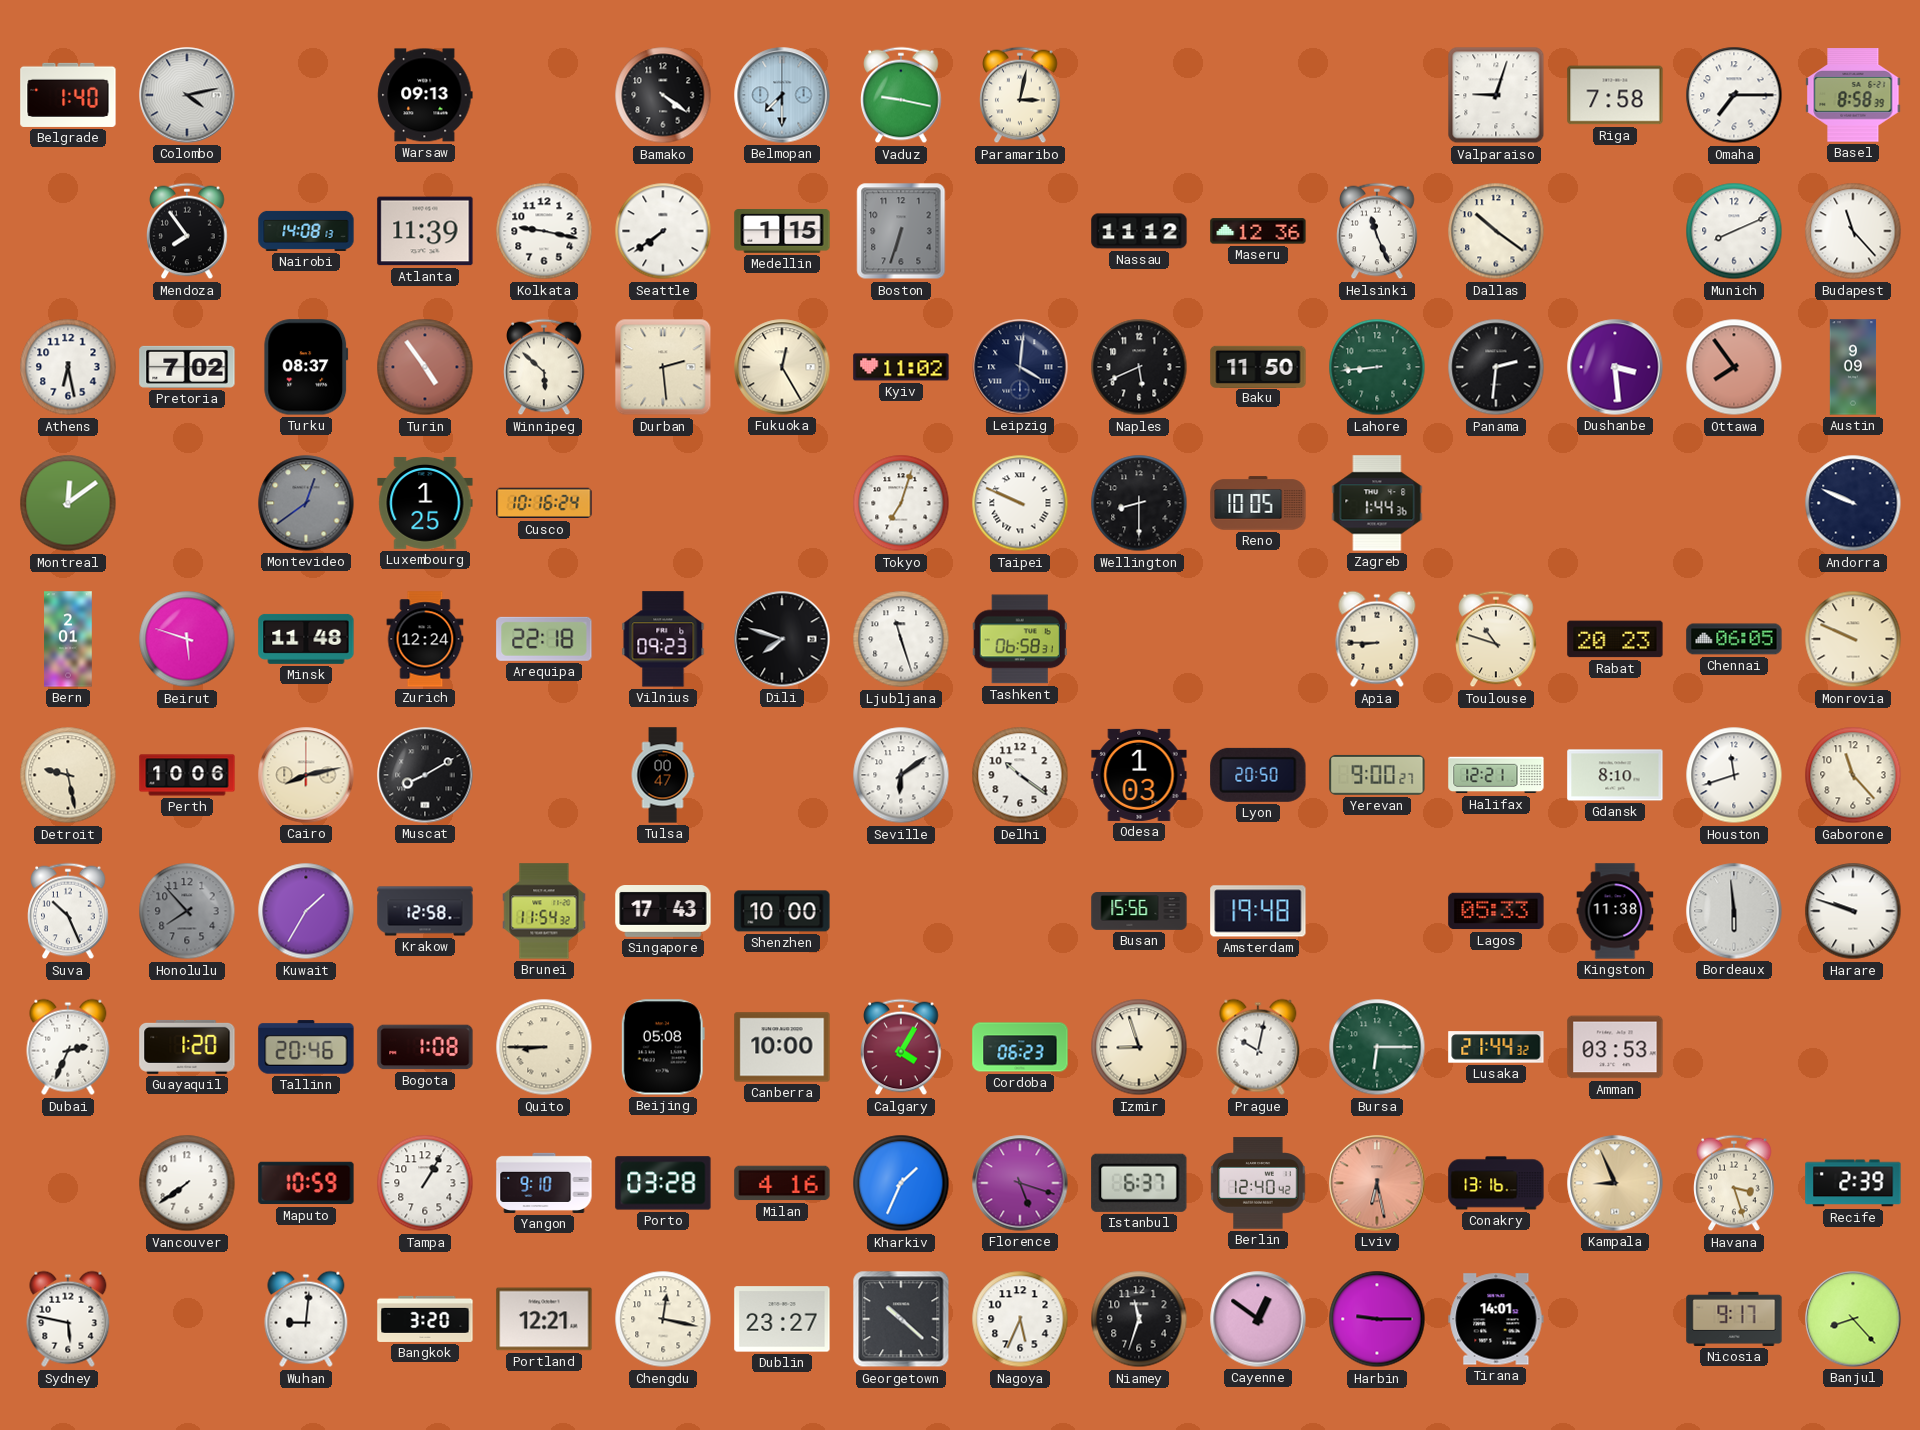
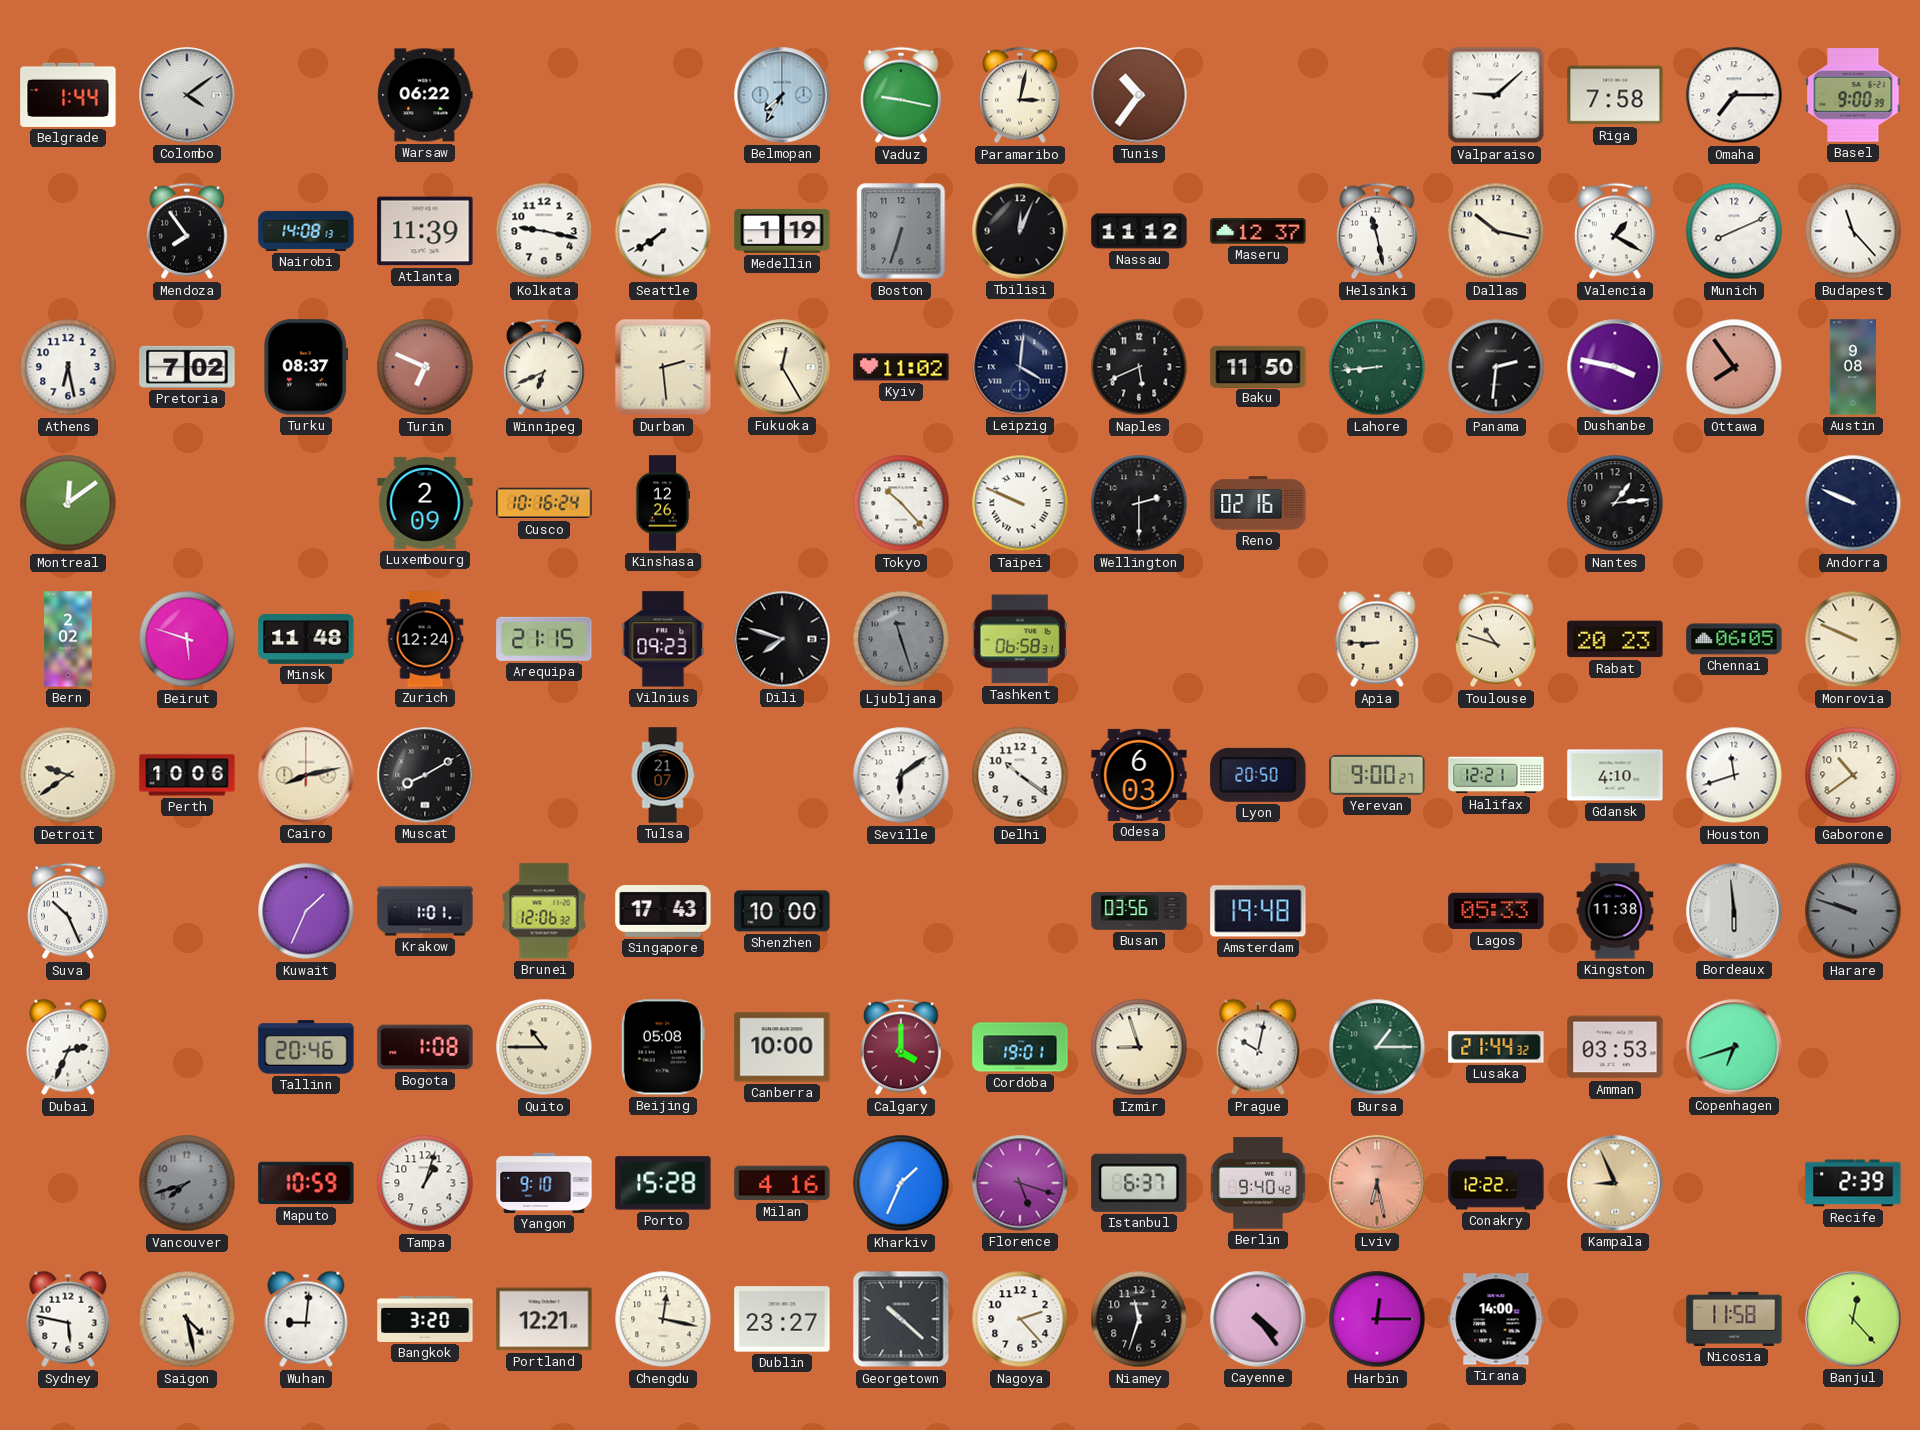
Belgrade: 1:40 -> 1:44 (68, 95)
Colombo: 4:13 -> 4:09 (187, 95)
Warsaw: 09:13 -> 06:22 (425, 95)
Bamako: 4:21 -> none (663, 95)
Belmopan: 7:30 -> 7:35 (782, 95)
Tunis: none -> 10:36 (1139, 95)
Valparaiso: 9:03 -> 9:08 (1496, 95)
Basel: 8:58 -> 9:00 (1853, 95)
Medellin: 1:15 -> 1:19 (782, 231)
Tbilisi: none -> 12:04 (1020, 231)
Maseru: 12:36 -> 12:37 (1258, 231)
Helsinki: 11:26 -> 11:28 (1377, 231)
Dallas: 10:21 -> 10:17 (1496, 231)
Valencia: none -> 1:20 (1615, 231)
Turin: 4:54 -> 6:49 (425, 367)
Winnipeg: 5:52 -> 6:41 (544, 367)
Dushanbe: 3:29 -> 3:47 (1615, 367)
Austin: 9:09 -> 9:08 (1853, 367)
Montevideo: 12:39 -> none (306, 503)
Luxembourg: 1:25 -> 2:09 (425, 503)
Kinshasa: none -> 12:26 (662, 503)
Tokyo: 7:03 -> 10:23 (901, 503)
Wellington: 8:30 -> 2:30 (1139, 503)
Reno: 10:05 -> 02:16 (1258, 503)
Zagreb: 1:44 -> none (1377, 503)
Nantes: none -> 1:14 (1615, 503)
Bern: 2:01 -> 2:02 (68, 639)
Arequipa: 22:18 -> 21:15 (544, 639)
Ljubljana dial: white -> grey (901, 639)
Detroit: 9:28 -> 9:39 (68, 775)
Tulsa: 00:47 -> 21:07 (663, 775)
Odesa: 1:03 -> 6:03 (1139, 775)
Gdansk: 8:10 -> 4:10 (1615, 775)
Gaborone: 11:23 -> 10:39 (1853, 775)
Honolulu: 7:53 -> none (187, 911)
Kuwait: 1:35 -> 1:34 (306, 911)
Krakow: 12:58 -> 1:01 (425, 911)
Brunei: 11:54 -> 12:06 (544, 911)
Busan: 15:56 -> 03:56 (1139, 912)
Harare dial: white -> grey (1853, 911)
Guayaquil: 1:20 -> none (187, 1047)
Quito: 8:45 -> 10:45 (544, 1047)
Calgary: 4:05 -> 4:00 (901, 1047)
Cordoba: 06:23 -> 19:01 (1020, 1047)
Bursa: 6:15 -> 1:15 (1377, 1047)
Copenhagen: none -> 6:42 (1734, 1047)
Vancouver: 7:39 -> 7:42 (187, 1183)
Vancouver dial: white -> grey (187, 1183)
Tampa: 1:05 -> 1:03 (425, 1183)
Porto: 03:28 -> 15:28 (663, 1183)
Berlin: 12:40 -> 9:40 (1258, 1183)
Conakry: 13:16 -> 12:22 (1496, 1183)
Havana: 3:27 -> none (1734, 1183)
Saigon: none -> 4:28 (187, 1319)
Nagoya: 5:34 -> 2:23 (1020, 1319)
Cayenne: 12:51 -> 4:24 (1258, 1319)
Harbin: 9:15 -> 12:15 (1377, 1319)
Tirana: 14:01 -> 14:00 (1496, 1319)
Nicosia: 9:17 -> 11:58 (1734, 1319)
Banjul: 8:23 -> 12:23 (1853, 1319)
